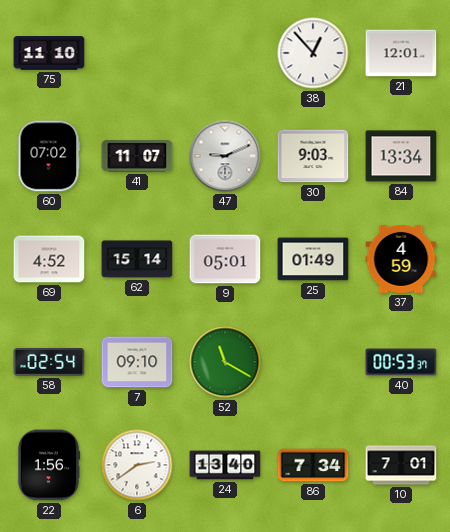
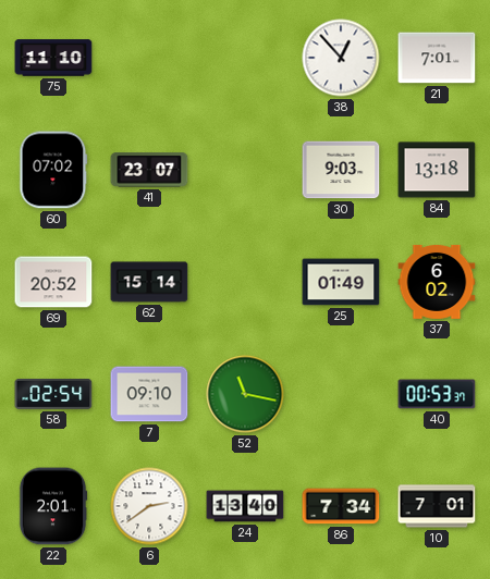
21: 12:01 -> 7:01 (437, 58)
41: 11:07 -> 23:07 (149, 170)
47: 9:11 -> none (225, 156)
84: 13:34 -> 13:18 (437, 170)
69: 4:52 -> 20:52 (53, 282)
9: 05:01 -> none (225, 259)
37: 4:59 -> 6:02 (437, 282)
52: 11:20 -> 11:17 (245, 394)
22: 1:56 -> 2:01 (53, 506)
